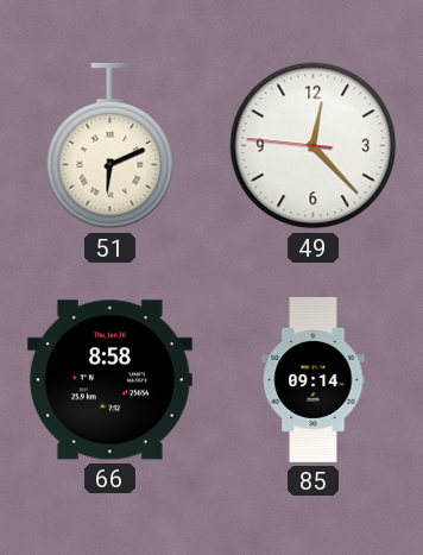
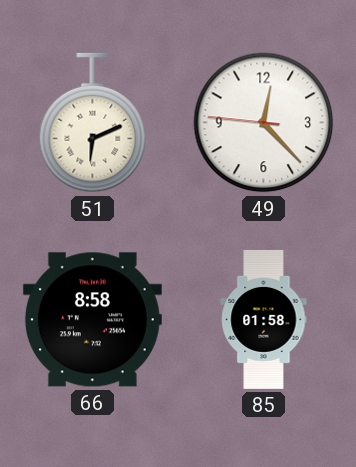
85: 09:14 -> 01:58 (264, 319)
